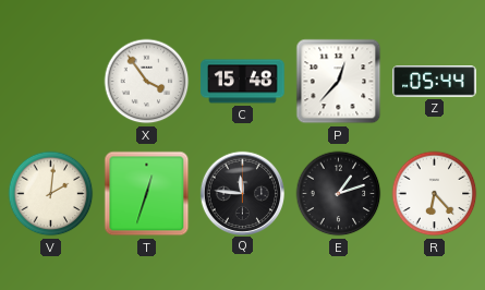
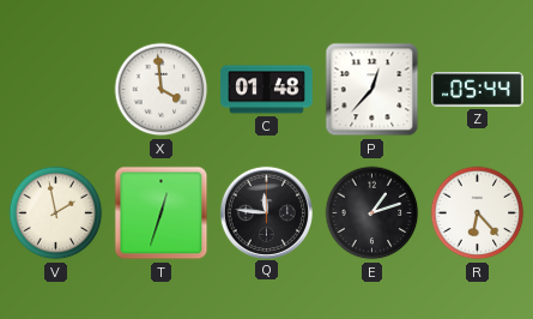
X: 3:54 -> 3:59 (162, 90)
C: 15:48 -> 01:48 (267, 90)
V: 2:01 -> 1:58 (56, 213)
